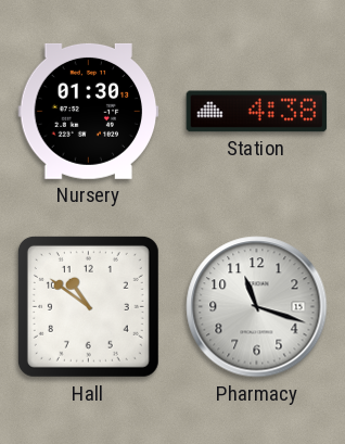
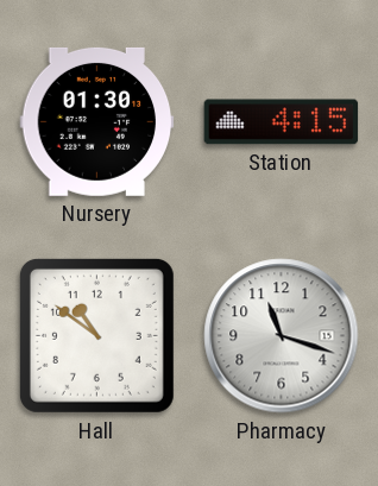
Station: 4:38 -> 4:15 (282, 122)
